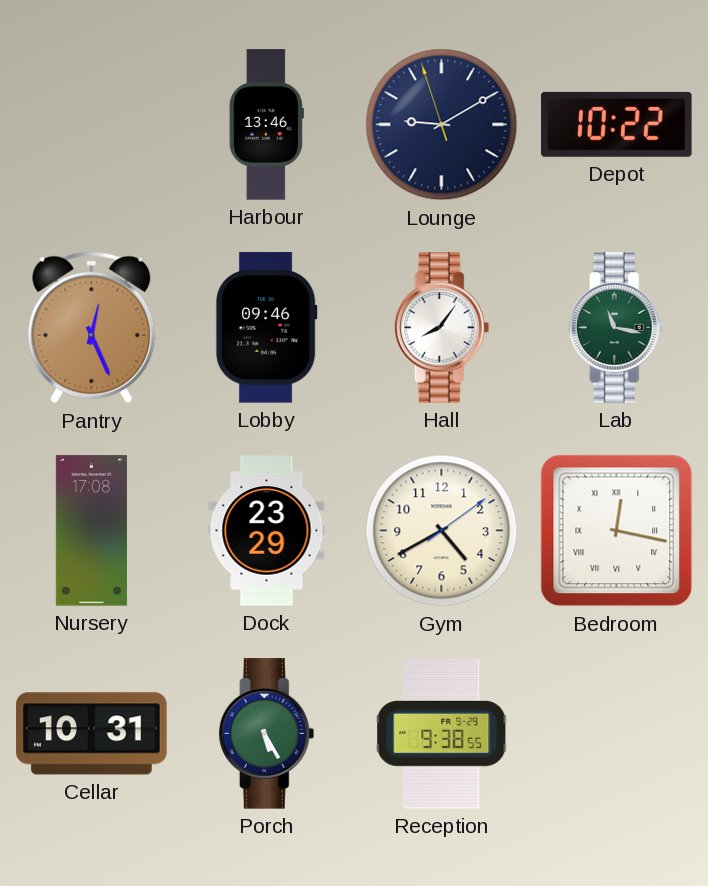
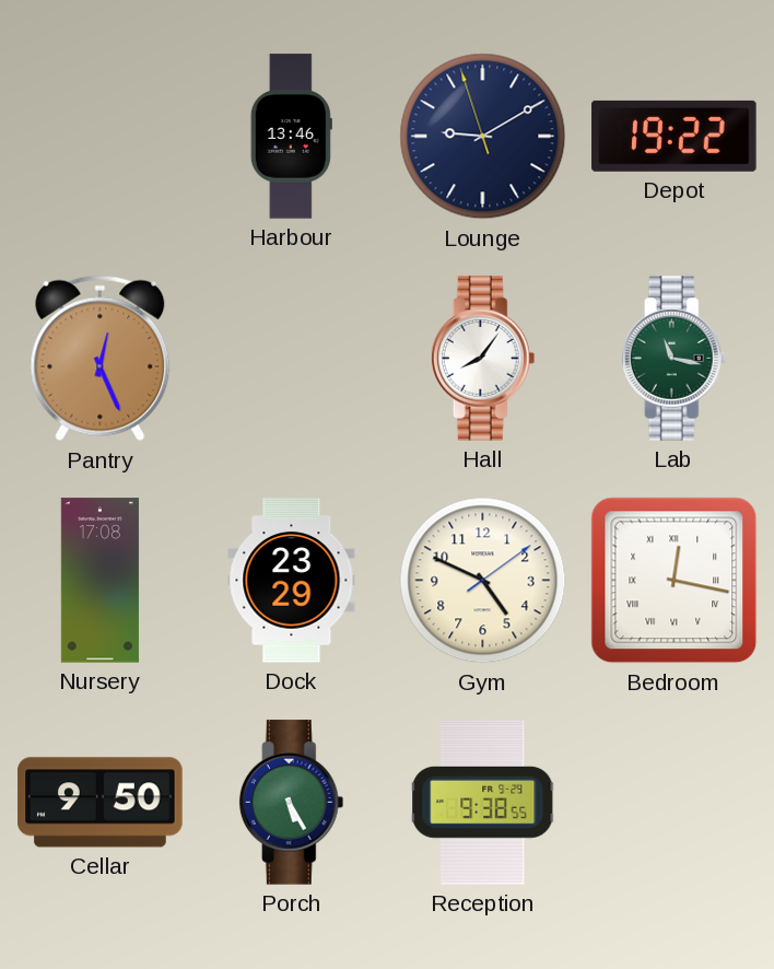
Depot: 10:22 -> 19:22 (675, 136)
Lobby: 09:46 -> none (266, 328)
Gym: 4:40 -> 4:49 (483, 581)
Cellar: 10:31 -> 9:50 (101, 803)
